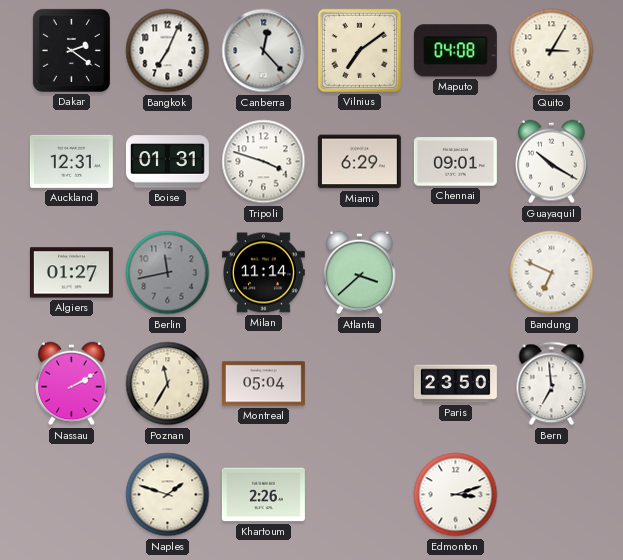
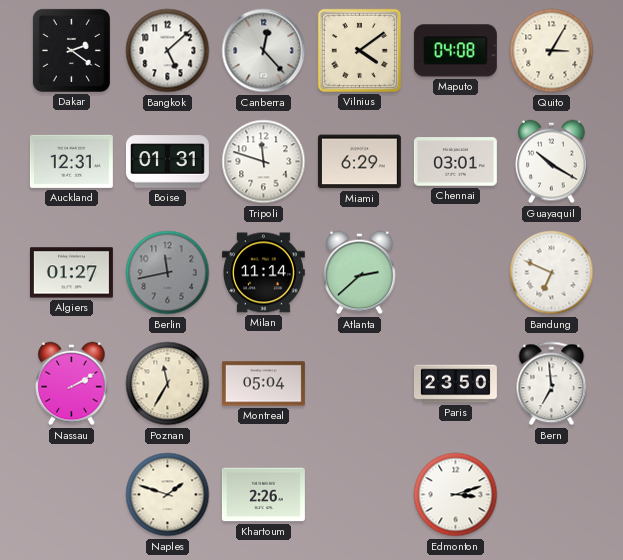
Bangkok: 7:04 -> 5:08 (168, 51)
Vilnius: 7:09 -> 4:09 (359, 50)
Tripoli: 3:48 -> 11:48 (264, 162)
Chennai: 09:01 -> 03:01 (455, 162)
Atlanta: 3:38 -> 2:38 (360, 273)
